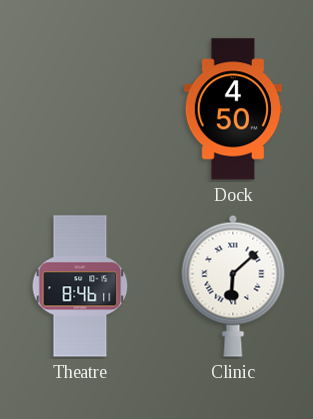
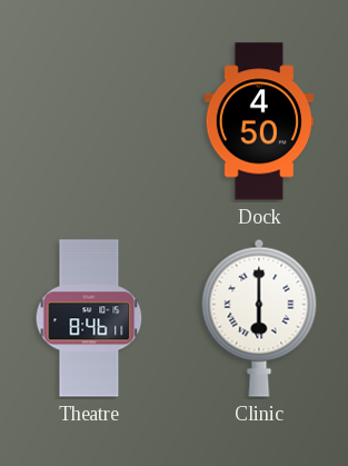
Clinic: 6:08 -> 6:00 (259, 318)
